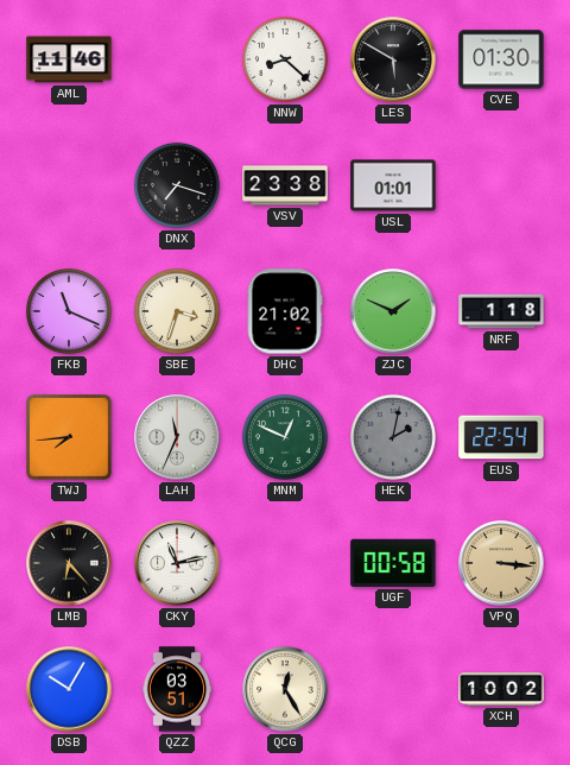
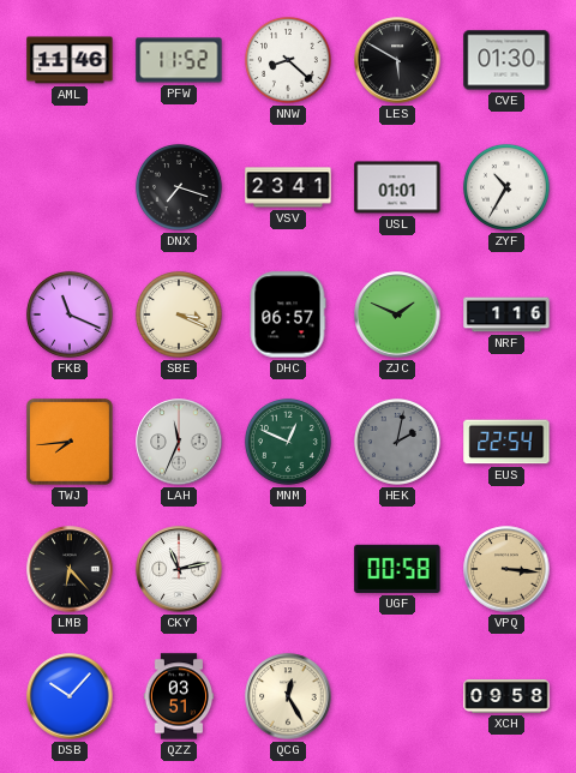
PFW: none -> 11:52 (179, 60)
VSV: 23:38 -> 23:41 (288, 187)
ZYF: none -> 10:35 (506, 187)
SBE: 3:33 -> 3:19 (179, 314)
DHC: 21:02 -> 06:57 (288, 314)
NRF: 1:18 -> 1:16 (506, 314)
DSB: 10:05 -> 10:07 (70, 696)
XCH: 10:02 -> 09:58 (506, 696)
